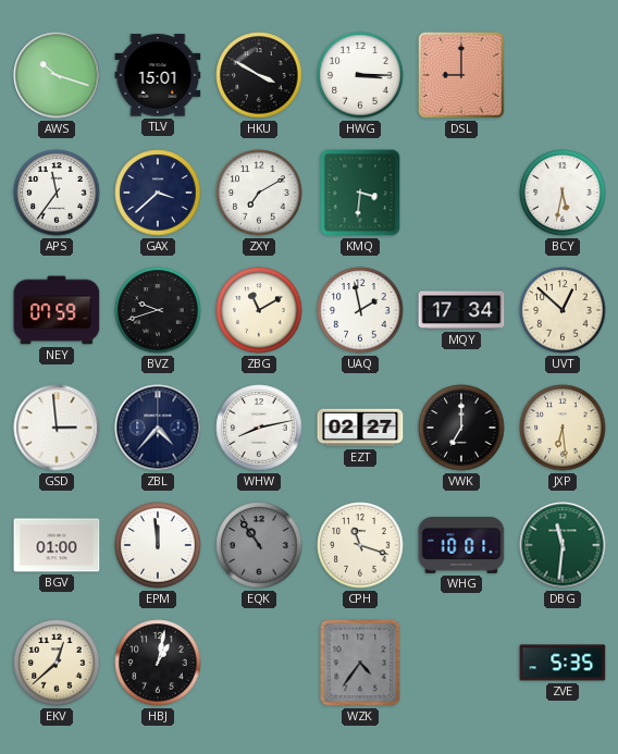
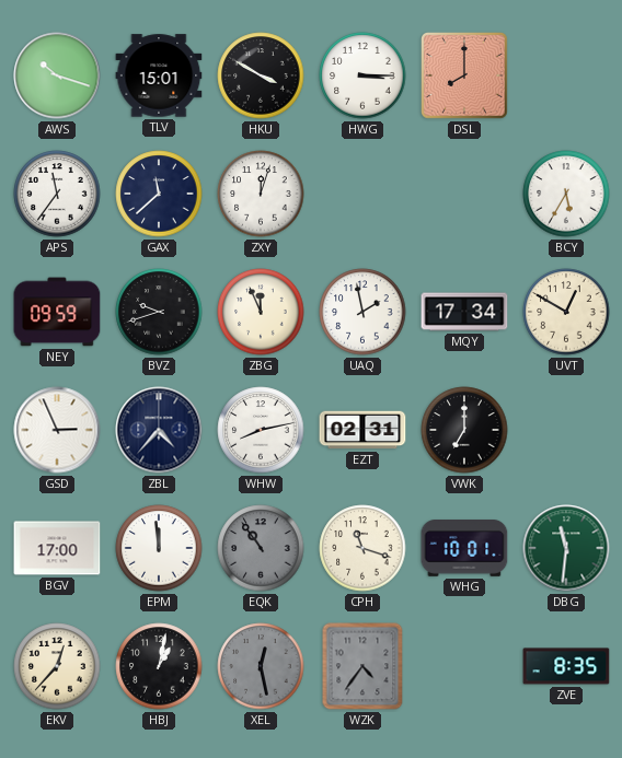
DSL: 9:00 -> 8:00 (465, 77)
GAX: 3:38 -> 11:38 (159, 194)
ZXY: 7:10 -> 12:03 (261, 194)
KMQ: 3:31 -> none (360, 193)
BCY: 5:32 -> 5:35 (566, 194)
NEY: 07:59 -> 09:59 (57, 312)
ZBG: 11:10 -> 11:56 (261, 312)
UVT: 12:52 -> 12:50 (566, 312)
GSD: 2:59 -> 2:56 (57, 430)
EZT: 02:27 -> 02:31 (362, 430)
JXP: 6:29 -> none (563, 428)
BGV: 01:00 -> 17:00 (57, 548)
EKV: 12:38 -> 12:37 (57, 666)
XEL: none -> 12:28 (261, 666)
ZVE: 5:35 -> 8:35 (566, 666)
